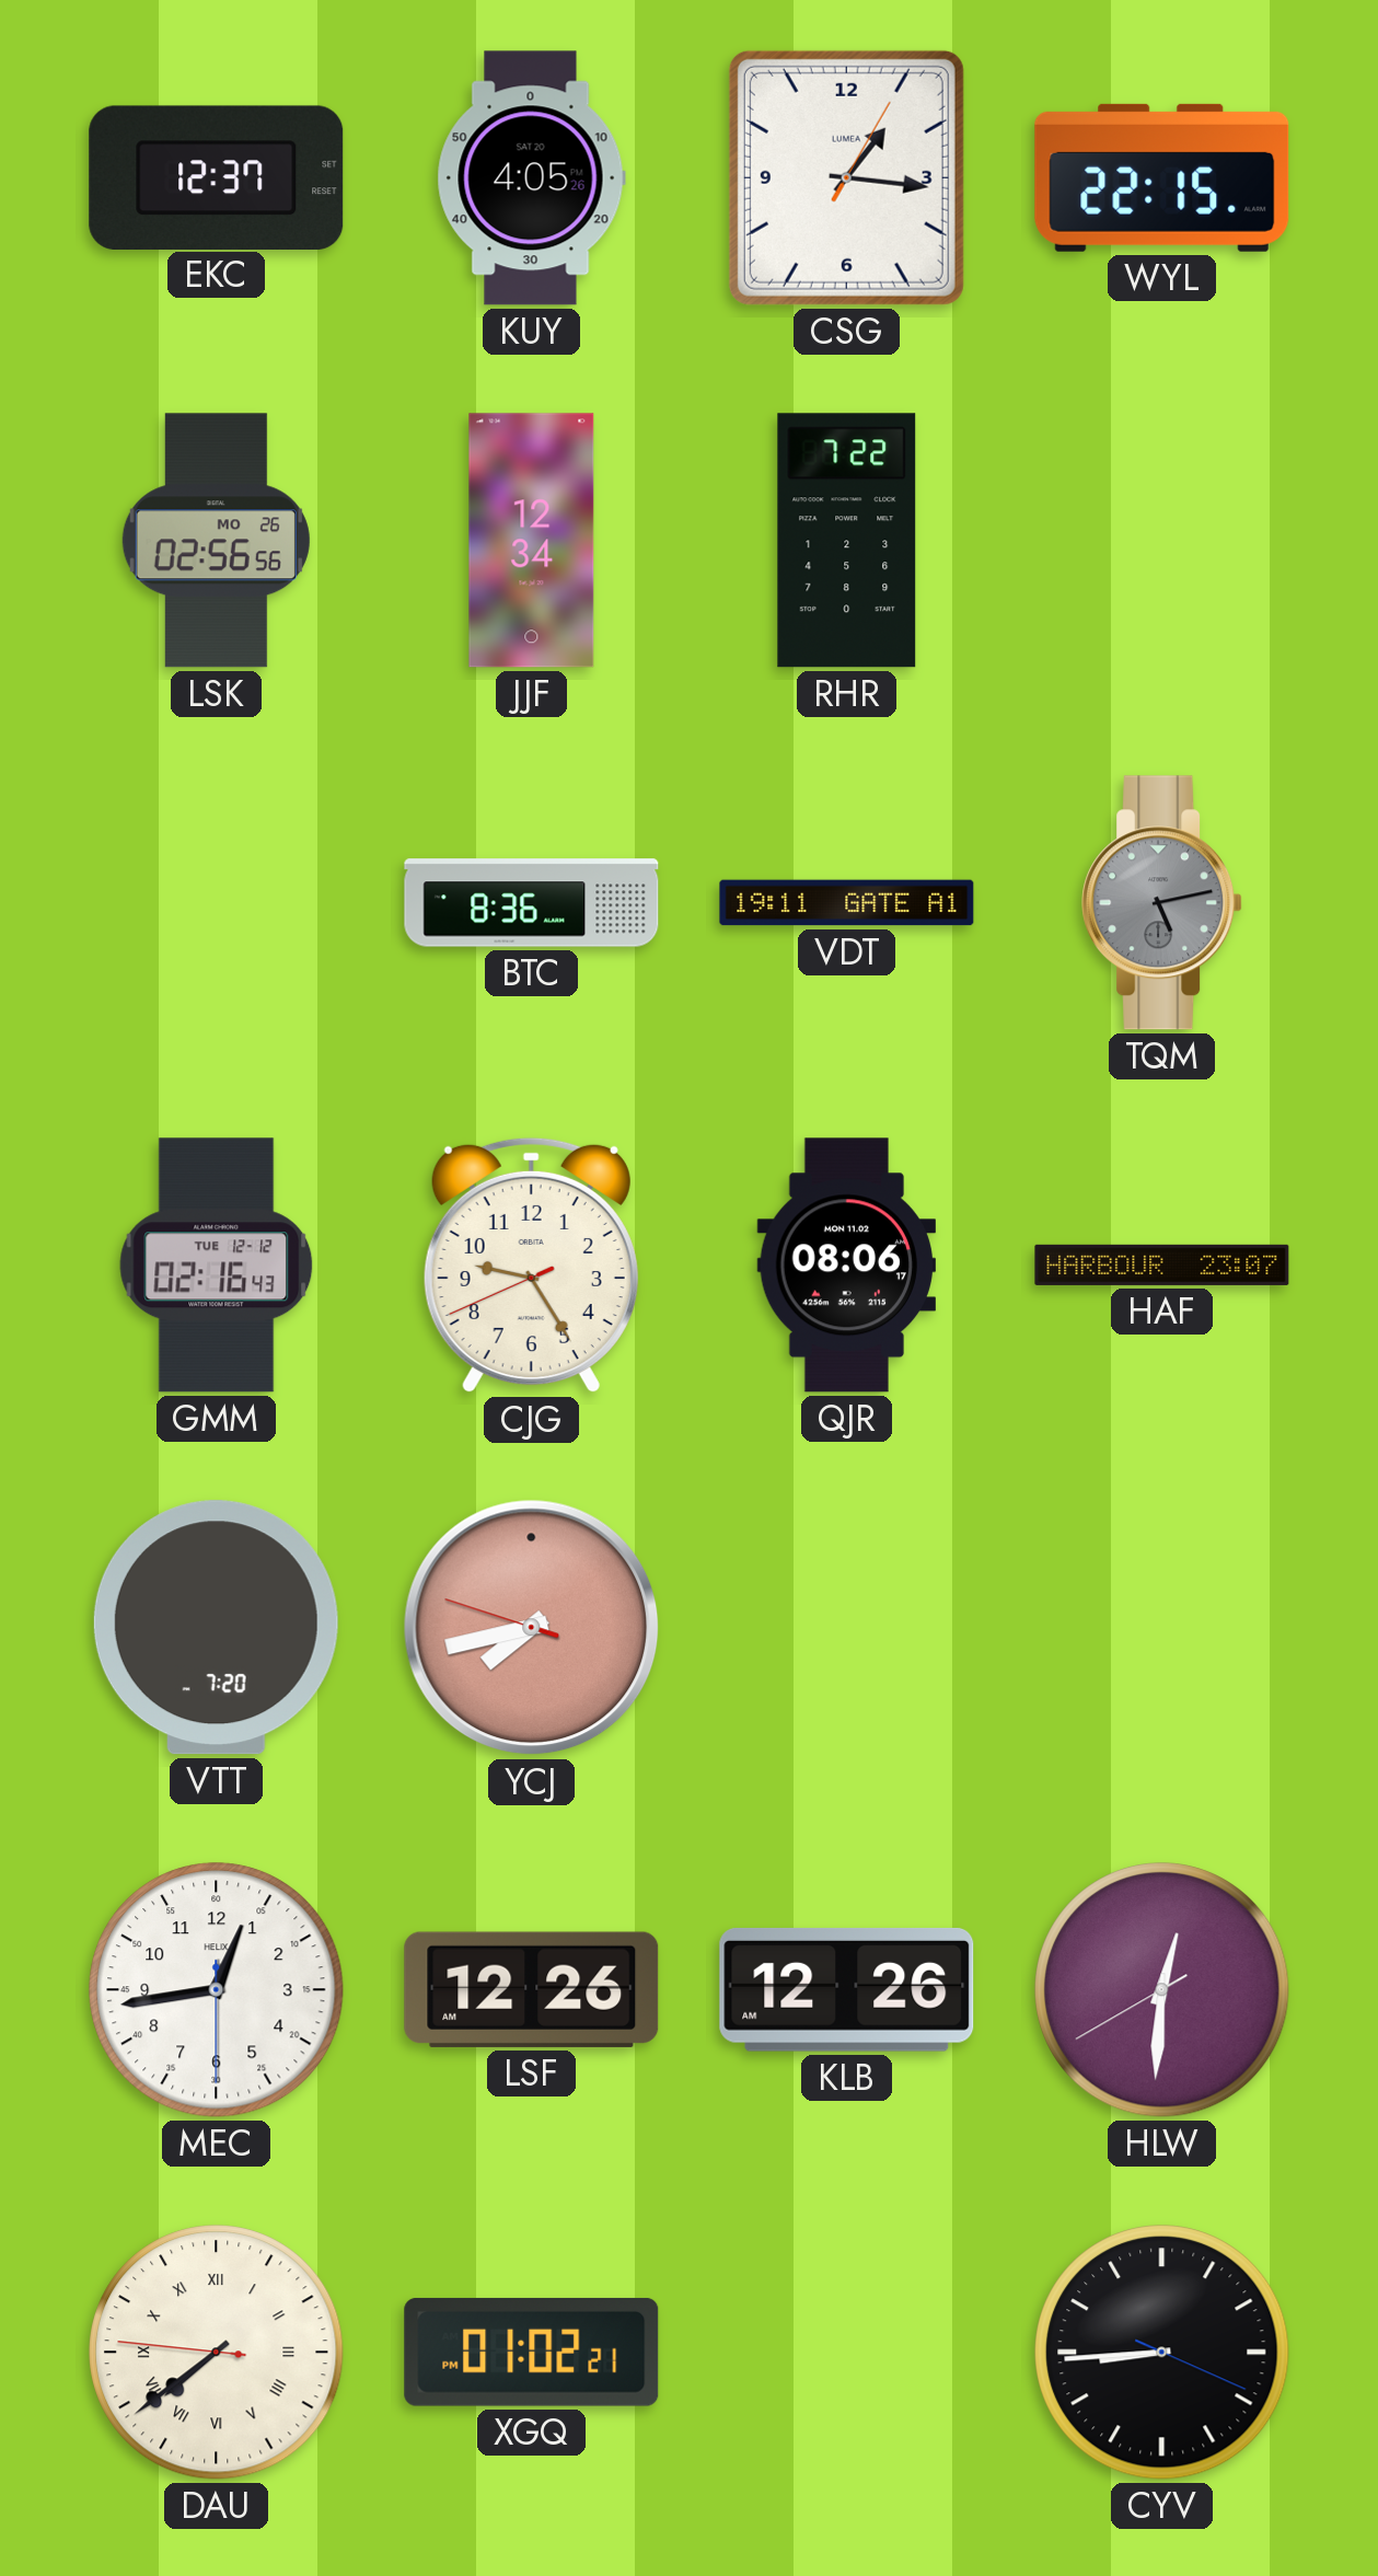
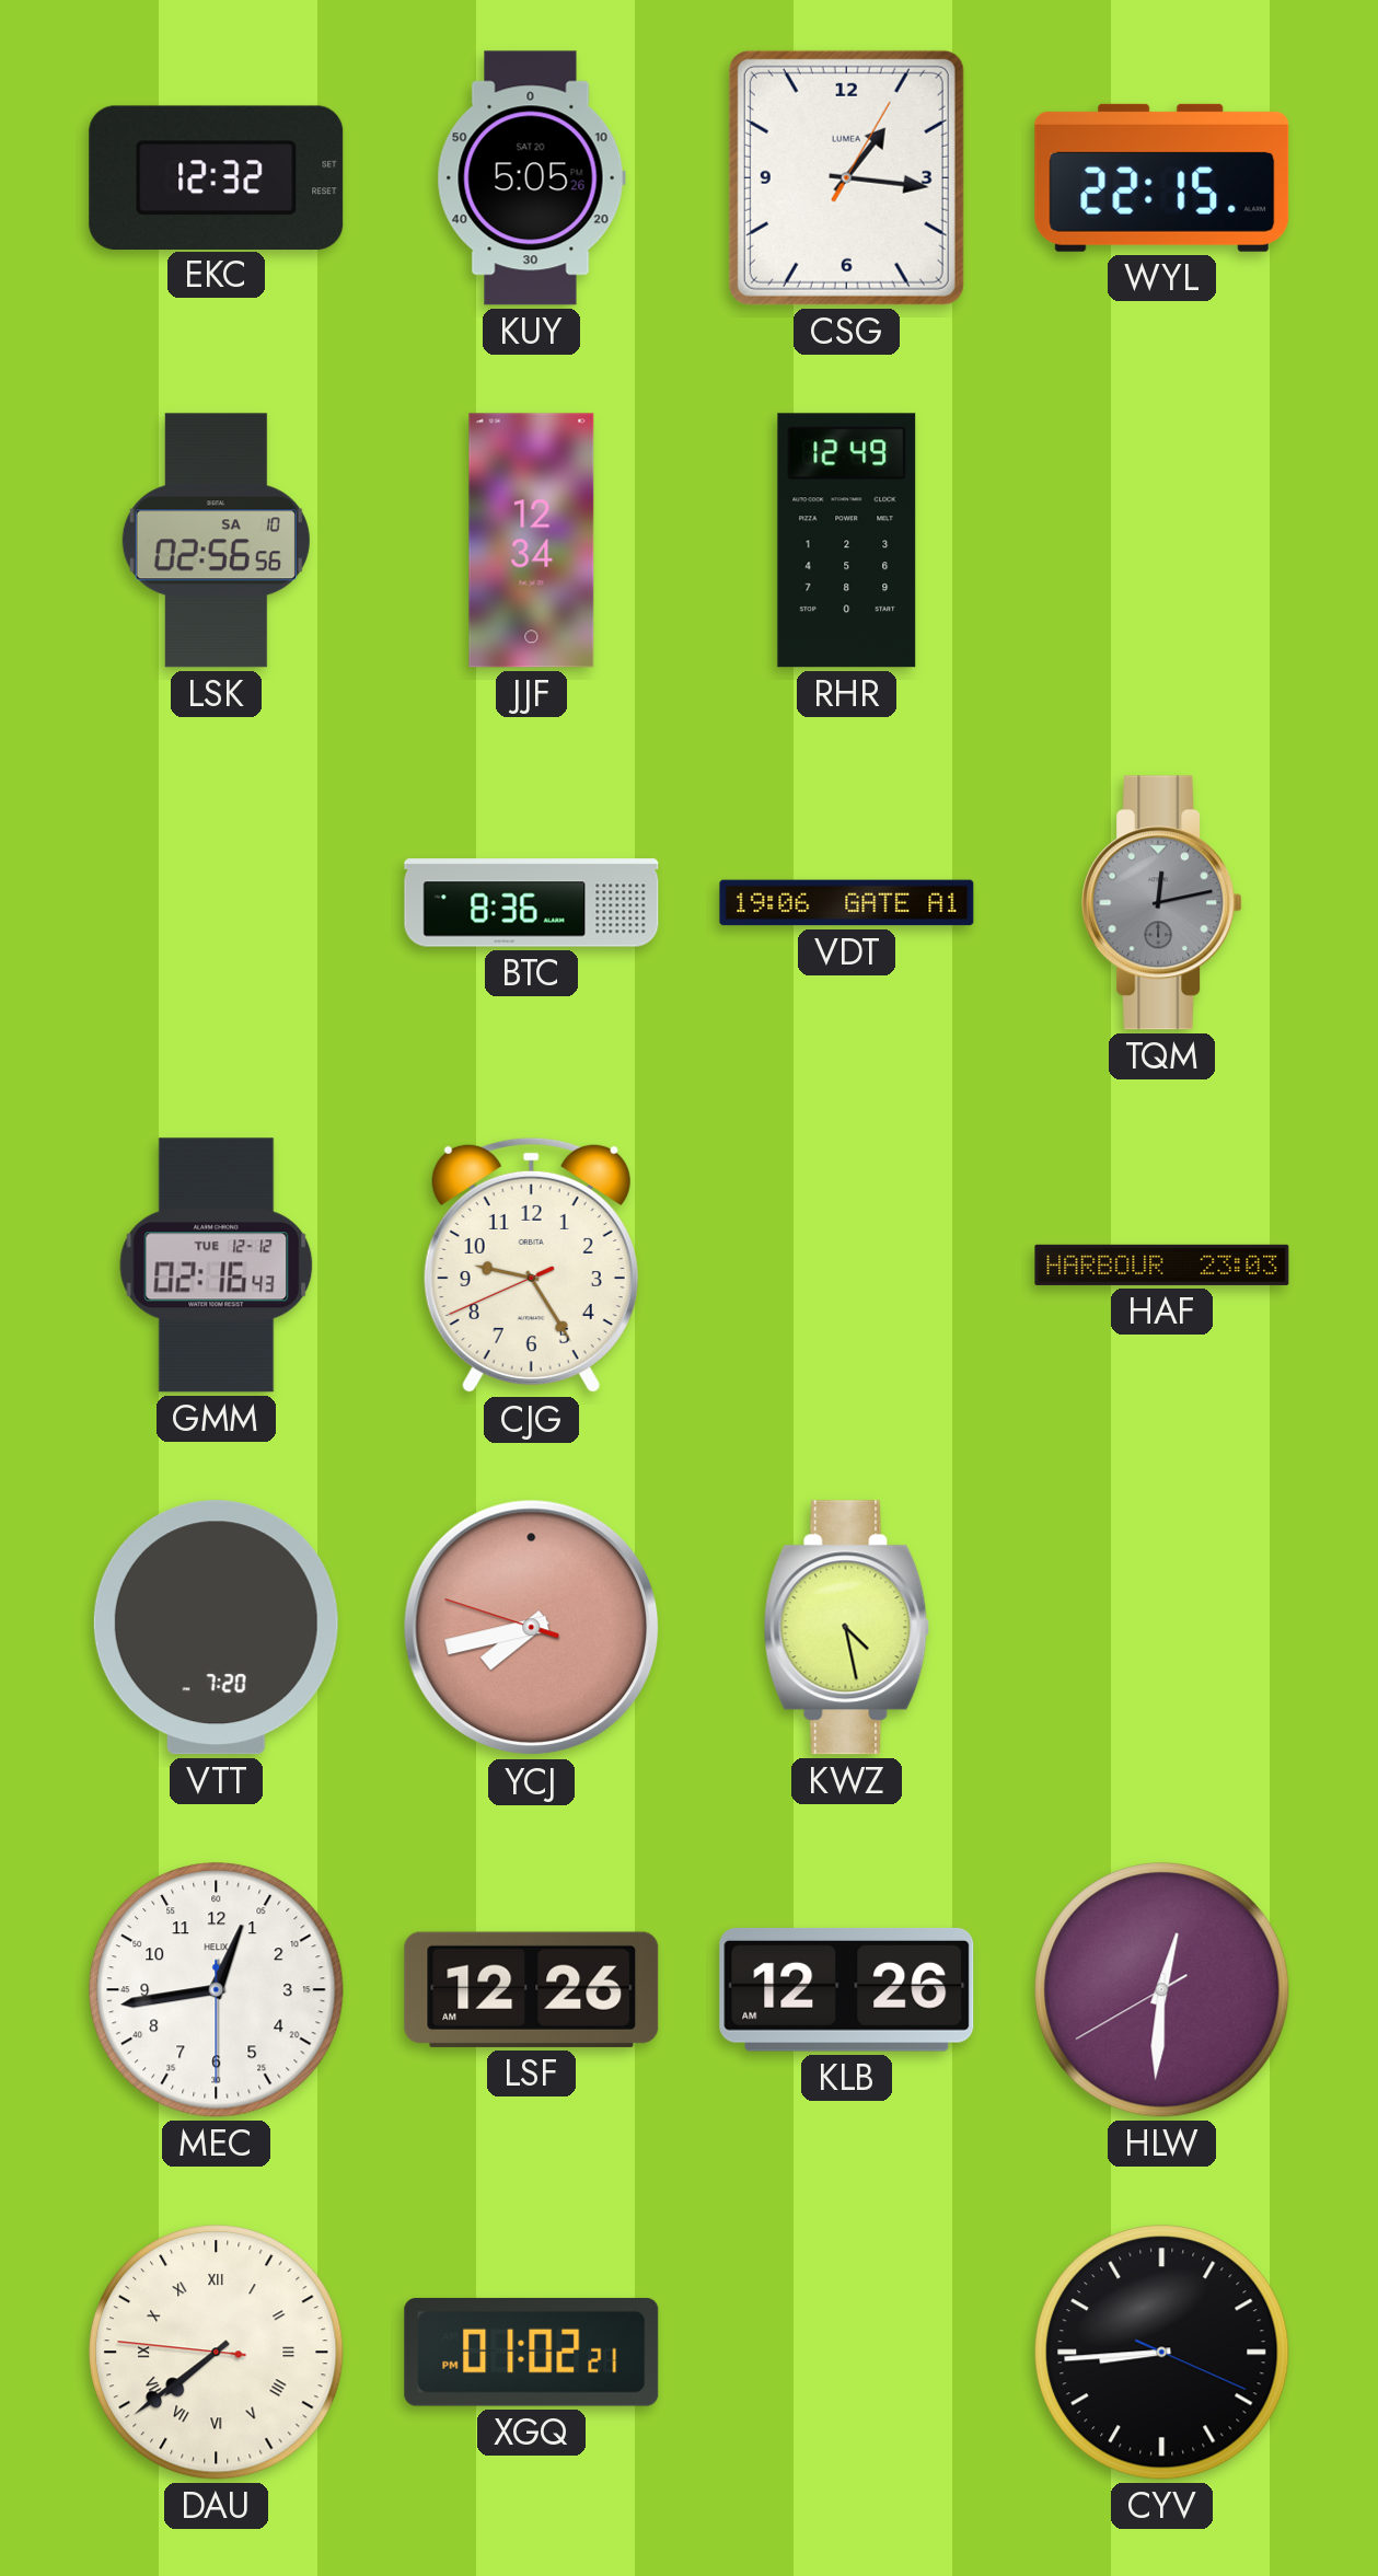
EKC: 12:37 -> 12:32 (217, 177)
KUY: 4:05 -> 5:05 (531, 178)
LSK date: MO 26 -> SA 10 (216, 541)
RHR: 7:22 -> 12:49 (847, 541)
VDT: 19:11 -> 19:06 (847, 903)
TQM: 5:13 -> 12:13 (1162, 903)
QJR: 08:06 -> none (846, 1266)
HAF: 23:07 -> 23:03 (1162, 1264)
KWZ: none -> 4:28 (847, 1628)
